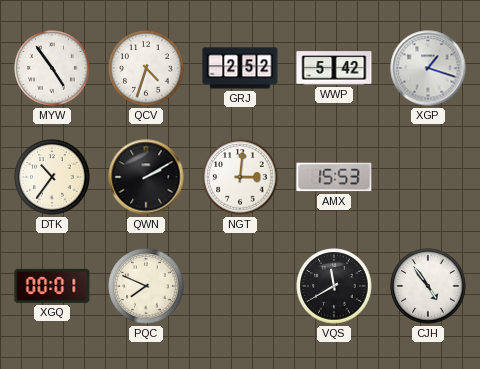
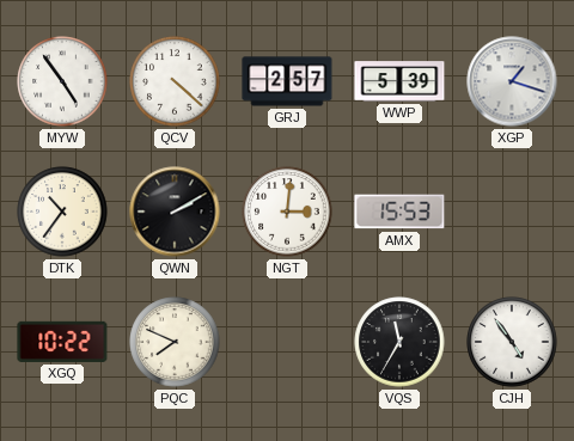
QCV: 4:33 -> 4:22 (175, 81)
GRJ: 2:52 -> 2:57 (287, 81)
WWP: 5:42 -> 5:39 (399, 81)
XGQ: 00:01 -> 10:22 (62, 342)
VQS: 11:40 -> 11:35 (399, 342)
